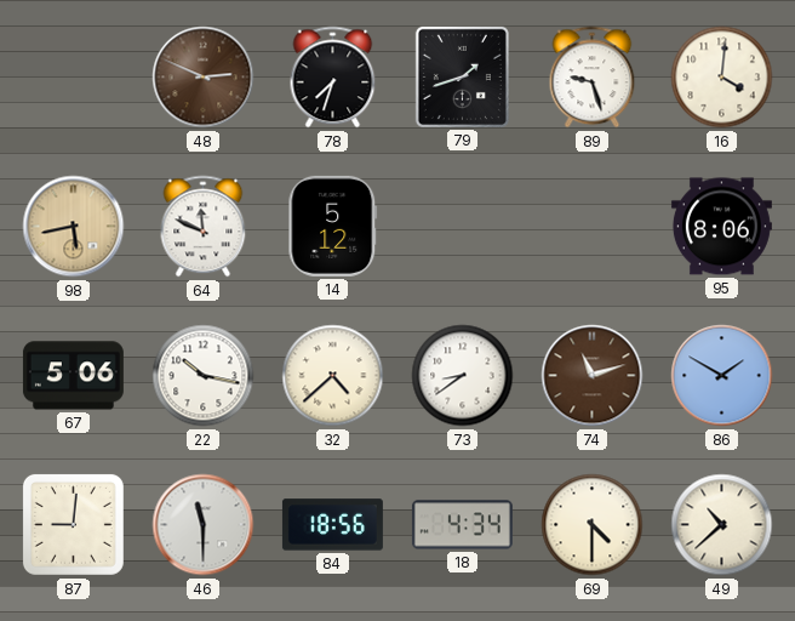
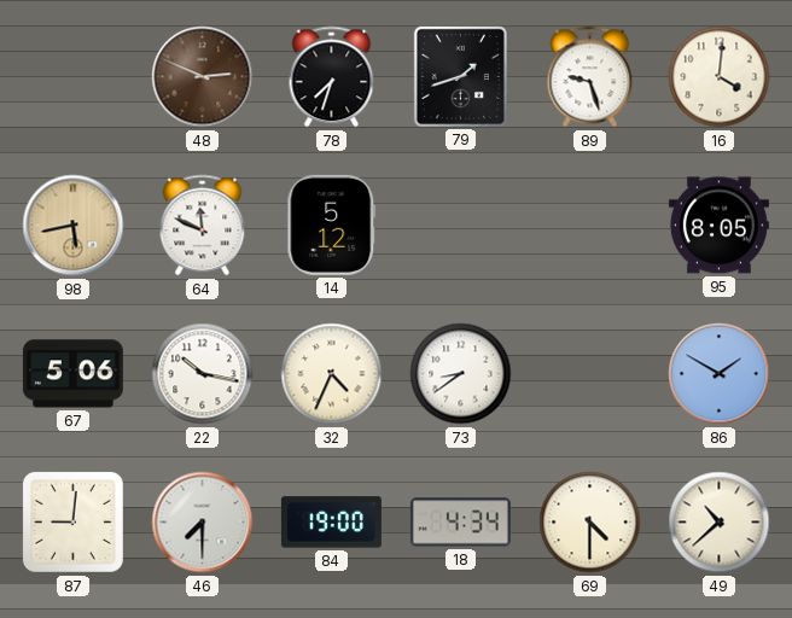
95: 8:06 -> 8:05 (718, 226)
32: 4:38 -> 4:34 (332, 374)
74: 11:12 -> none (593, 376)
46: 11:30 -> 7:30 (203, 523)
84: 18:56 -> 19:00 (331, 523)
